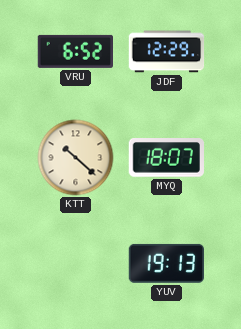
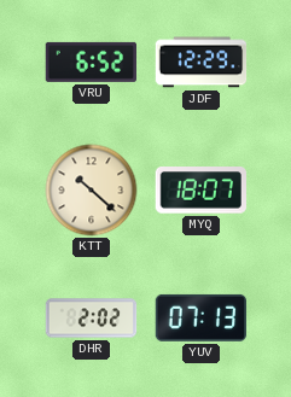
DHR: none -> 2:02 (92, 319)
YUV: 19:13 -> 07:13 (200, 317)
